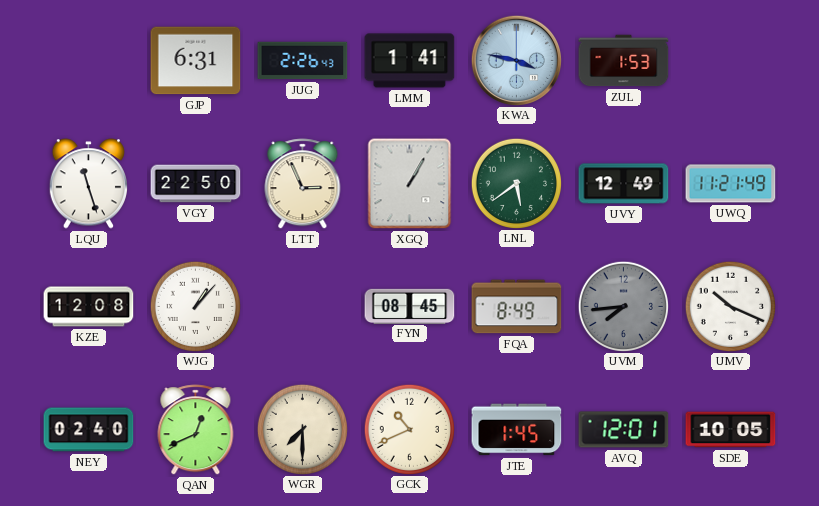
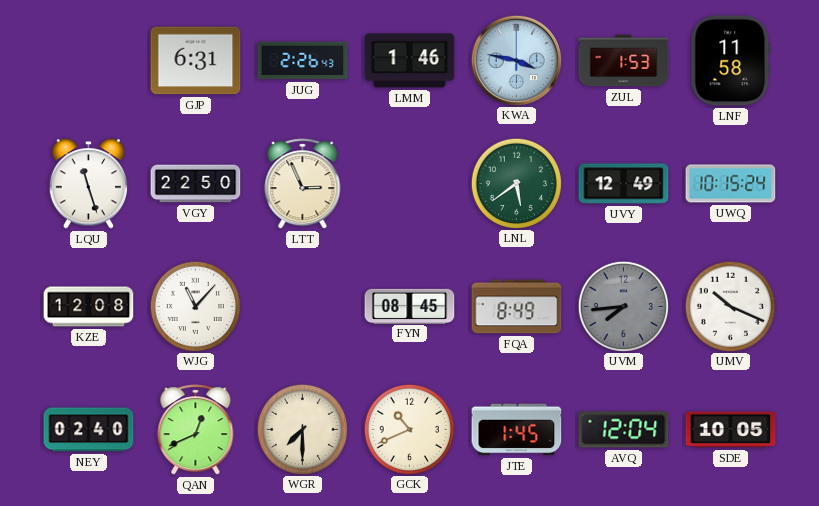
LMM: 1:41 -> 1:46 (410, 61)
LNF: none -> 11:58 (731, 61)
XGQ: 1:05 -> none (410, 184)
UWQ: 11:21 -> 10:15 (731, 184)
WJG: 1:07 -> 11:07 (195, 306)
AVQ: 12:01 -> 12:04 (624, 430)
